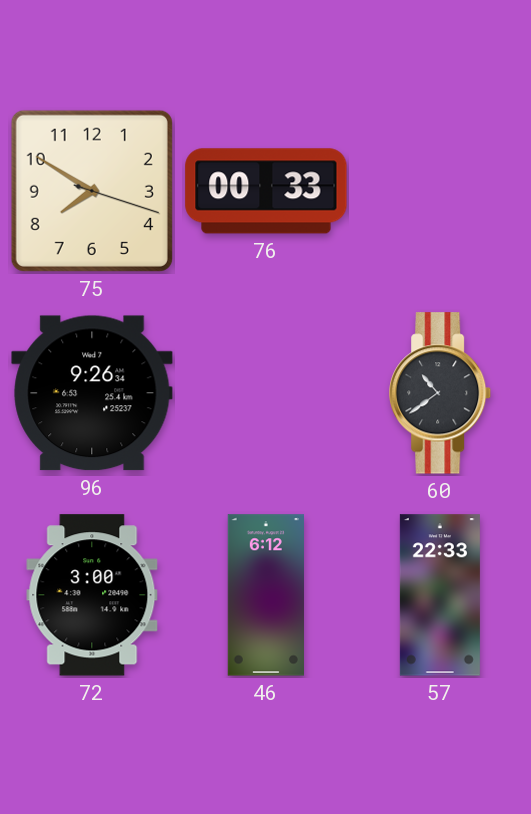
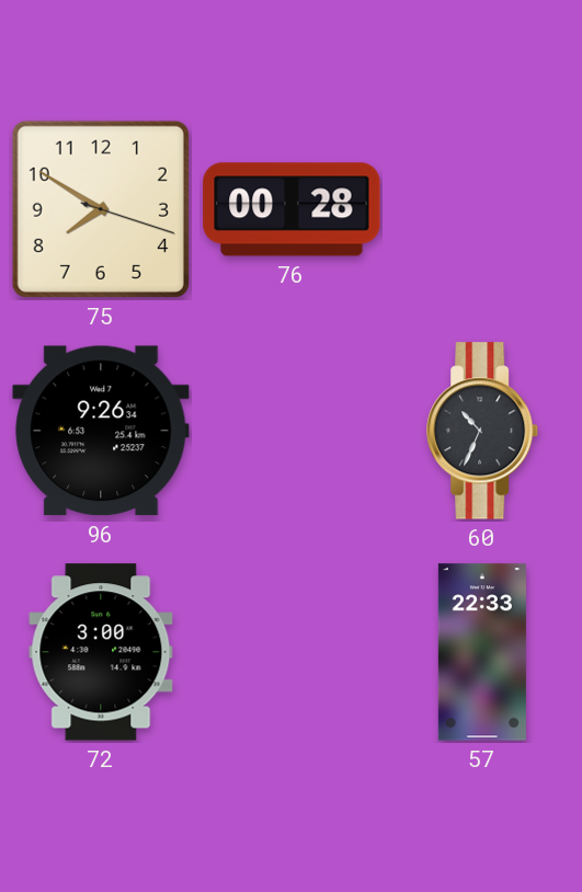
76: 00:33 -> 00:28 (292, 209)
60: 10:39 -> 10:34 (483, 431)
46: 6:12 -> none (265, 595)
